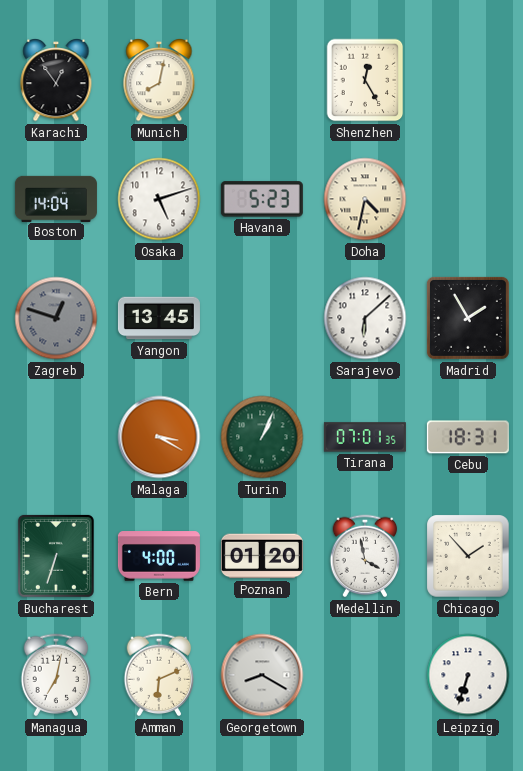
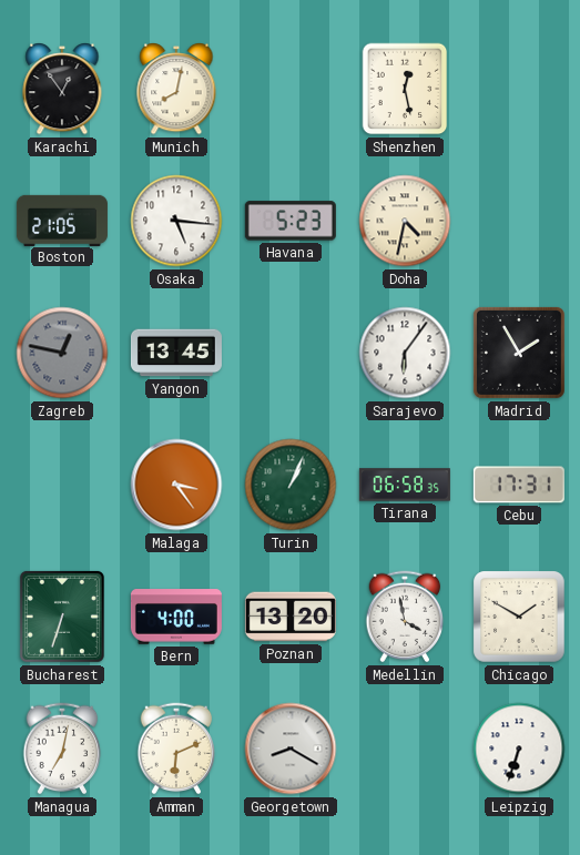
Shenzhen: 12:25 -> 12:28 (405, 89)
Boston: 14:04 -> 21:05 (62, 220)
Osaka: 5:12 -> 5:16 (176, 221)
Zagreb: 12:48 -> 12:47 (62, 353)
Sarajevo: 6:08 -> 6:06 (405, 353)
Malaga: 3:20 -> 3:24 (176, 485)
Tirana: 07:01 -> 06:58 (405, 485)
Cebu: 18:31 -> 17:31 (519, 485)
Poznan: 01:20 -> 13:20 (291, 617)
Chicago: 1:53 -> 1:50 (519, 617)
